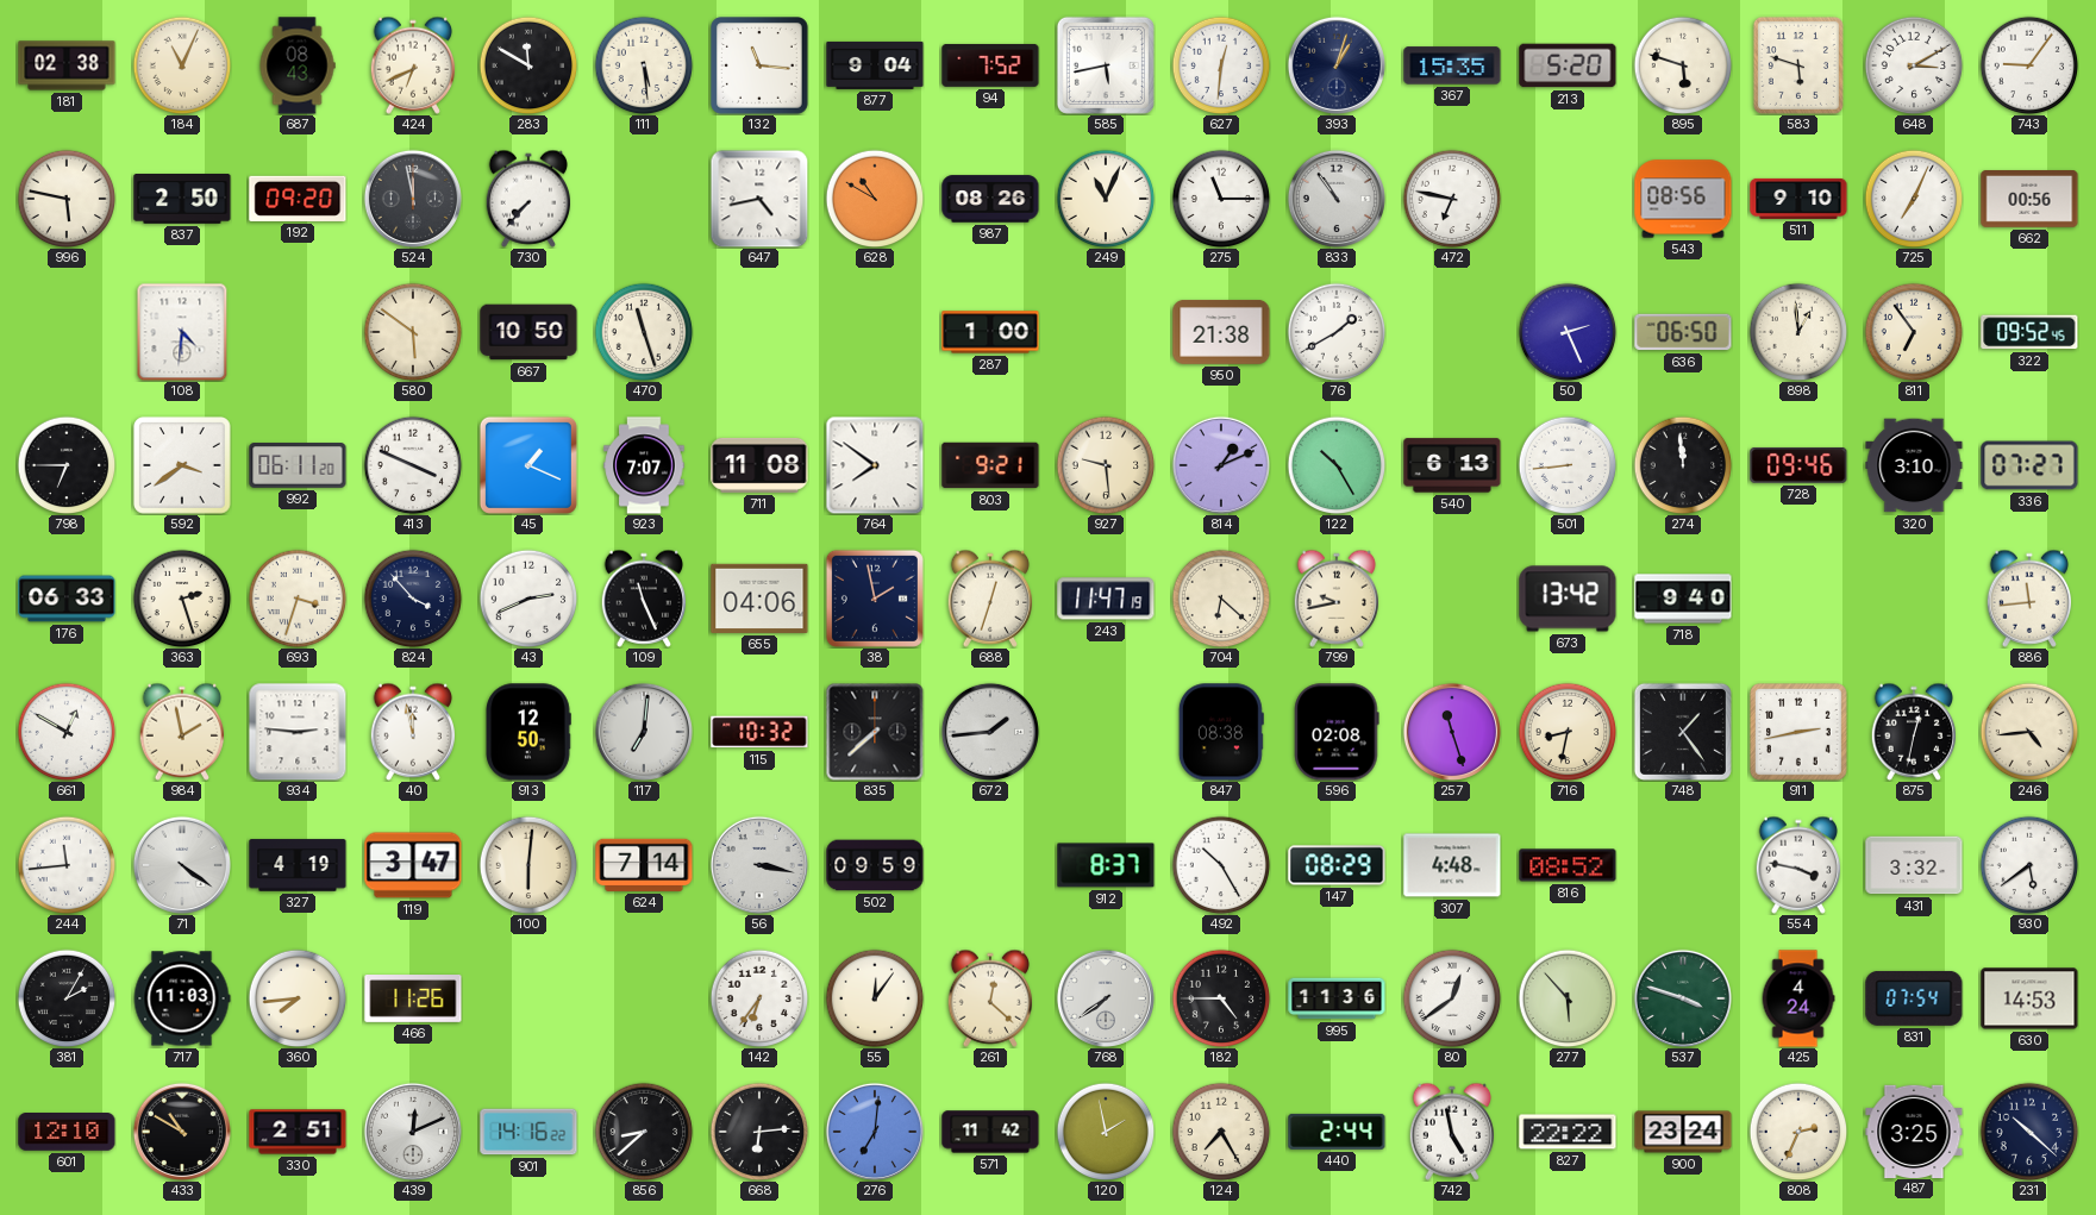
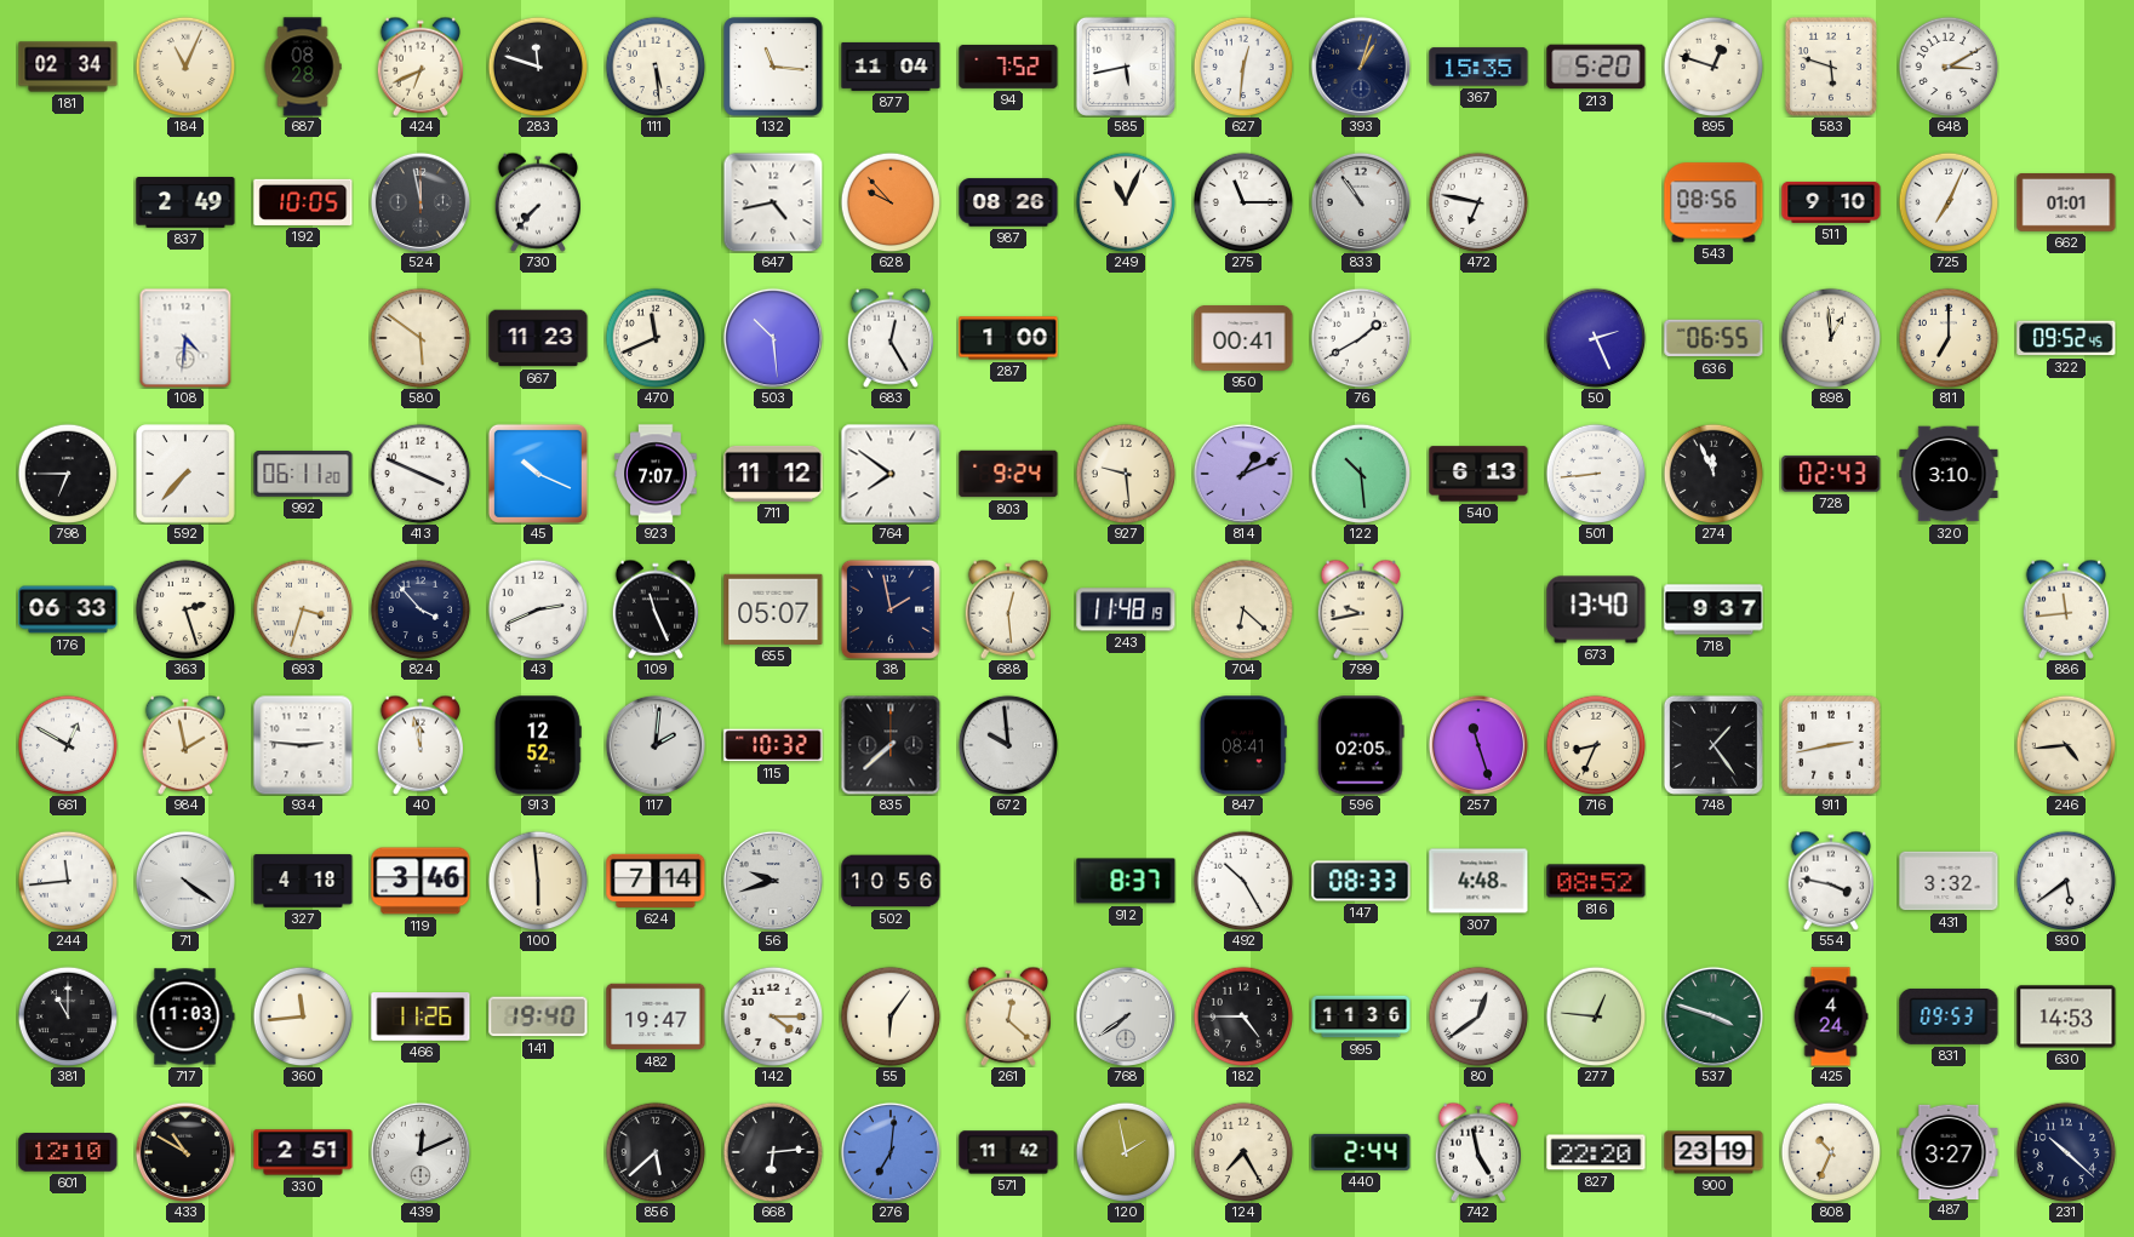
181: 02:38 -> 02:34 (68, 67)
687: 08:43 -> 08:28 (303, 67)
283: 11:50 -> 11:48 (538, 67)
877: 9:04 -> 11:04 (891, 67)
895: 5:48 -> 12:48 (1714, 67)
743: 9:06 -> none (2029, 65)
996: 5:47 -> none (67, 199)
837: 2:50 -> 2:49 (185, 204)
192: 09:20 -> 10:05 (303, 202)
628: 10:50 -> 9:53 (891, 202)
662: 00:56 -> 01:01 (2066, 204)
667: 10:50 -> 11:23 (538, 338)
470: 11:27 -> 11:41 (656, 338)
503: none -> 10:29 (773, 338)
683: none -> 12:25 (891, 338)
950: 21:38 -> 00:41 (1243, 339)
636: 06:50 -> 06:55 (1714, 338)
811: 6:54 -> 7:00 (1949, 338)
592: 3:39 -> 7:37 (187, 475)
45: 1:19 -> 10:19 (538, 474)
711: 11:08 -> 11:12 (773, 474)
803: 9:21 -> 9:24 (1008, 474)
122: 10:25 -> 10:29 (1361, 474)
274: 11:59 -> 11:56 (1714, 474)
728: 09:46 -> 02:43 (1831, 474)
336: 07:27 -> none (2029, 465)
655: 04:06 -> 05:07 (773, 609)
688: 12:33 -> 12:29 (1008, 609)
243: 11:47 -> 11:48 (1126, 609)
673: 13:42 -> 13:40 (1596, 609)
718: 9:40 -> 9:37 (1714, 609)
913: 12:50 -> 12:52 (538, 745)
117: 7:01 -> 2:01 (656, 745)
672: 1:44 -> 9:59 (1008, 745)
847: 08:38 -> 08:41 (1243, 745)
596: 02:08 -> 02:05 (1361, 745)
716: 8:32 -> 8:34 (1596, 745)
875: 12:32 -> none (1914, 732)
327: 4:19 -> 4:18 (303, 881)
119: 3:47 -> 3:46 (420, 881)
100: 6:01 -> 5:59 (538, 881)
56: 3:17 -> 9:42 (773, 881)
502: 09:59 -> 10:56 (891, 881)
147: 08:29 -> 08:33 (1361, 881)
381: 2:05 -> 11:00 (68, 1016)
360: 7:44 -> 11:44 (303, 1016)
141: none -> 19:40 (538, 1016)
482: none -> 19:47 (656, 1016)
142: 6:36 -> 4:15 (773, 1016)
55: 12:06 -> 6:06 (891, 1016)
277: 5:53 -> 12:46 (1596, 1016)
831: 07:54 -> 09:53 (1949, 1016)
901: 14:16 -> none (528, 1132)
856: 8:38 -> 5:38 (656, 1152)
827: 22:22 -> 22:20 (1596, 1152)
900: 23:24 -> 23:19 (1714, 1152)
808: 2:34 -> 10:34 (1831, 1152)
487: 3:25 -> 3:27 (1949, 1151)
